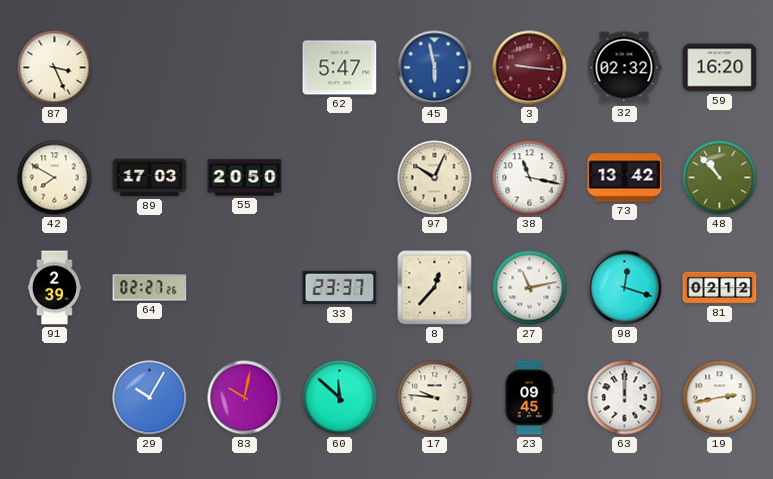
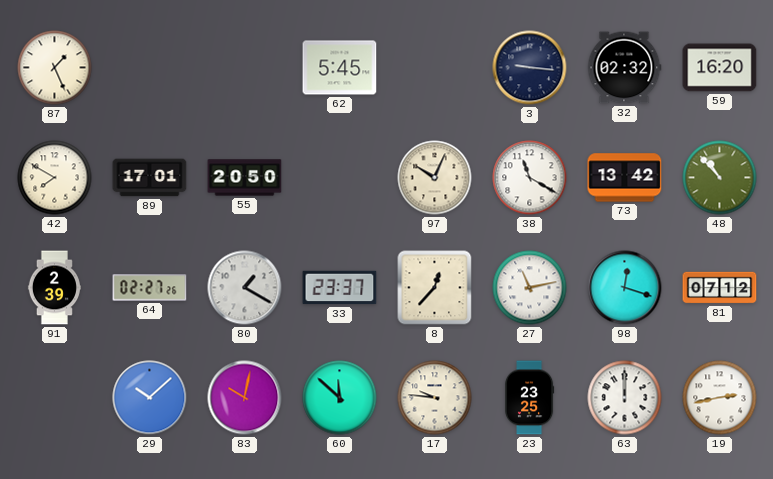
87: 3:26 -> 1:26 (55, 68)
62: 5:47 -> 5:45 (340, 68)
45: 5:58 -> none (435, 68)
3 dial: burgundy -> navy (530, 68)
89: 17:03 -> 17:01 (150, 178)
38: 11:17 -> 11:20 (530, 178)
80: none -> 1:20 (245, 288)
81: 02:12 -> 07:12 (720, 288)
29: 10:05 -> 10:08 (150, 398)
23: 09:45 -> 23:25 (529, 398)
